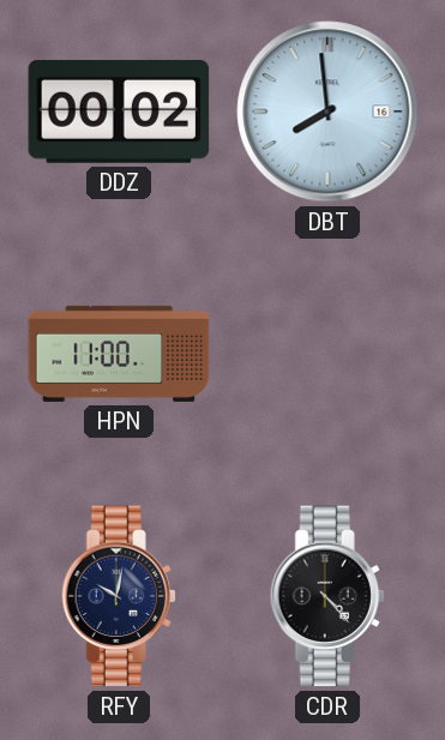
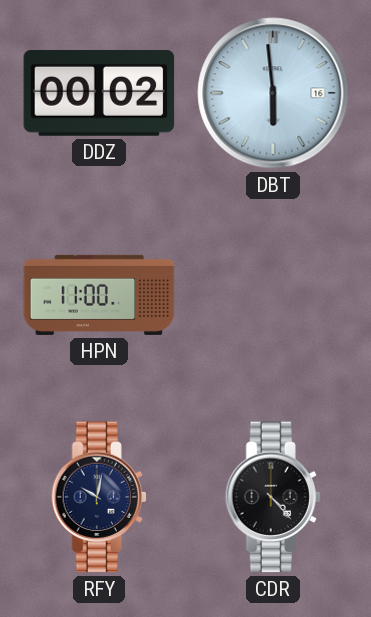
DBT: 7:59 -> 5:59 (273, 93)
